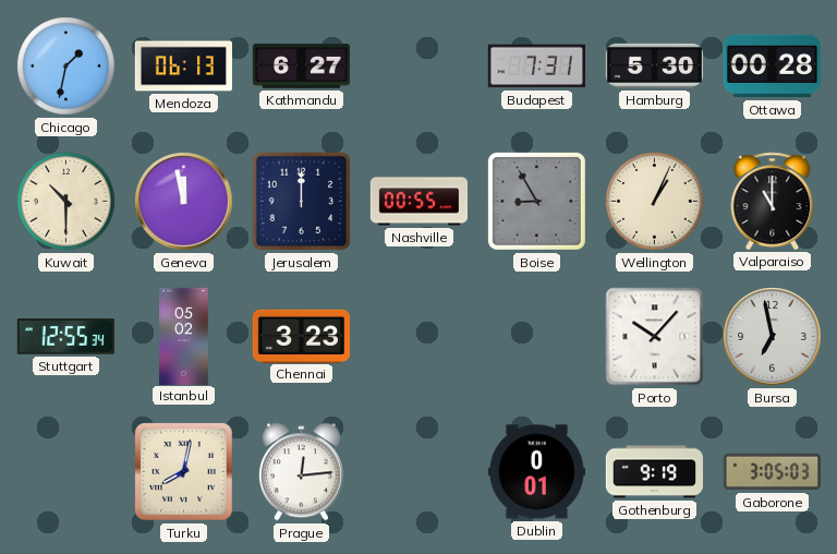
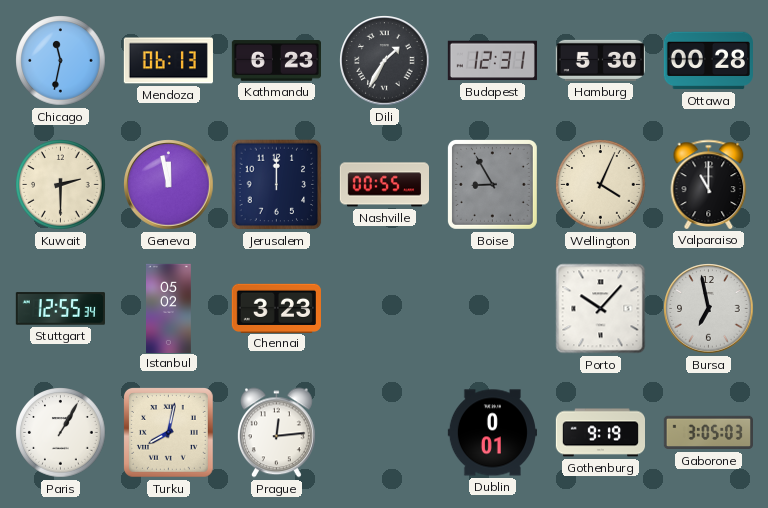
Chicago: 1:32 -> 11:32 (61, 61)
Kathmandu: 6:27 -> 6:23 (276, 61)
Dili: none -> 1:35 (385, 61)
Budapest: 7:31 -> 12:31 (492, 61)
Kuwait: 10:30 -> 2:30 (61, 185)
Wellington: 1:04 -> 4:04 (601, 185)
Paris: none -> 1:05 (61, 433)
